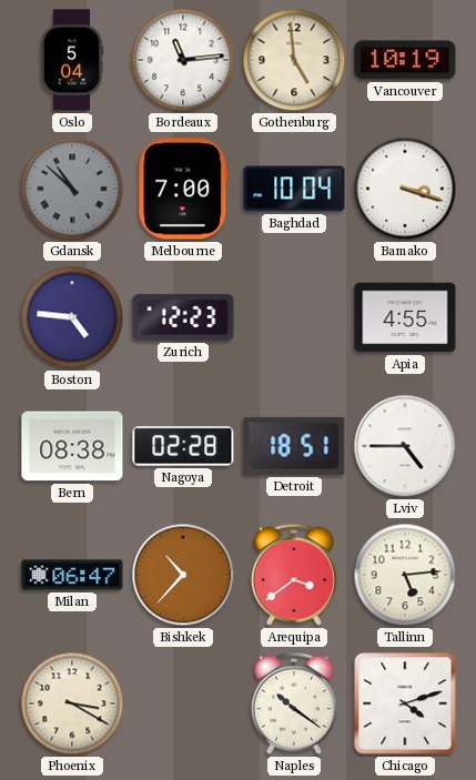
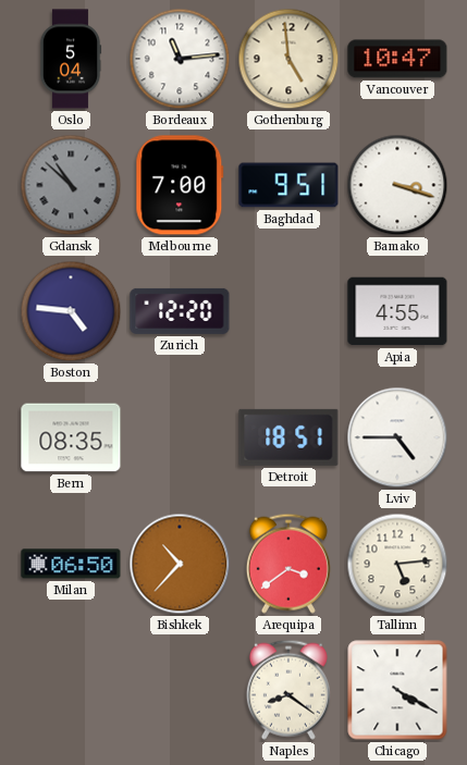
Vancouver: 10:19 -> 10:47 (397, 59)
Baghdad: 10:04 -> 9:51 (288, 185)
Zurich: 12:23 -> 12:20 (180, 311)
Bern: 08:38 -> 08:35 (71, 437)
Nagoya: 02:28 -> none (183, 446)
Milan: 06:47 -> 06:50 (71, 564)
Phoenix: 3:20 -> none (72, 703)
Naples: 10:21 -> 8:21 (288, 690)
Chicago: 4:12 -> 4:20 (397, 690)
